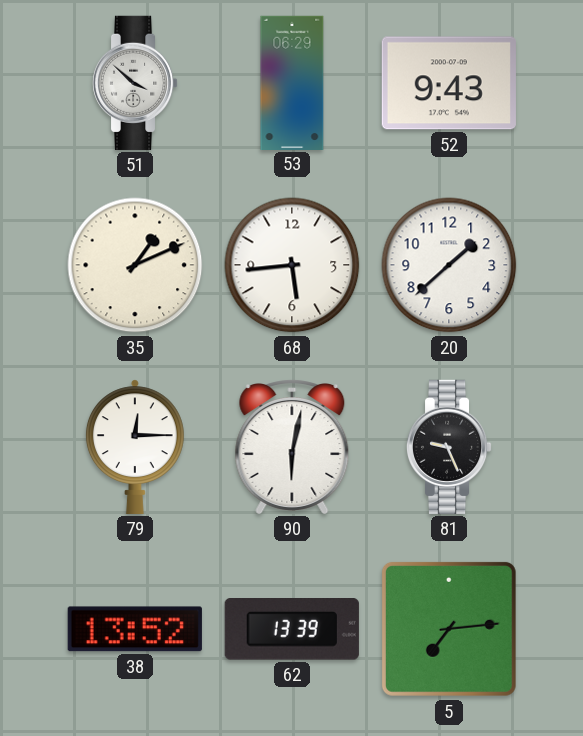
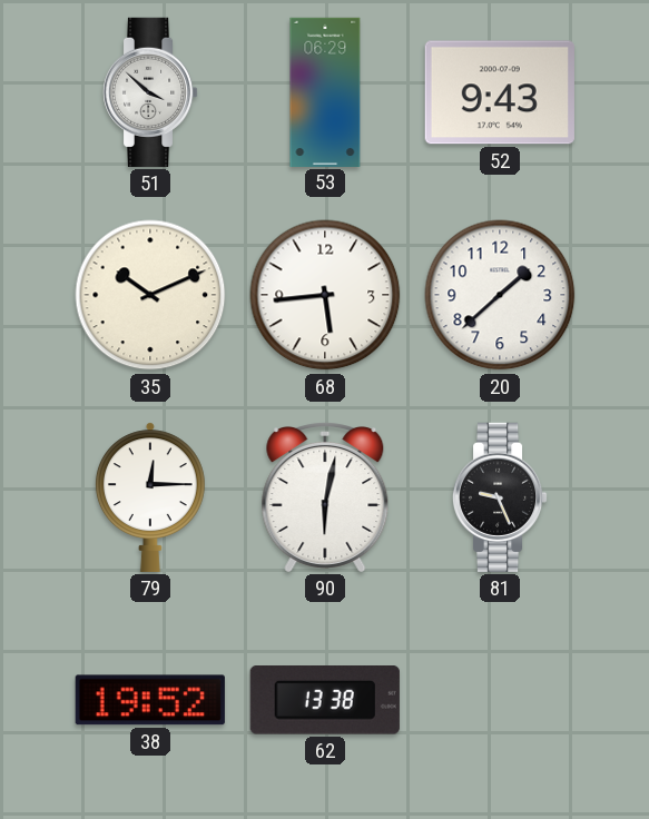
35: 1:11 -> 10:11 (150, 295)
38: 13:52 -> 19:52 (150, 700)
62: 13:39 -> 13:38 (325, 701)
5: 7:14 -> none (449, 629)
